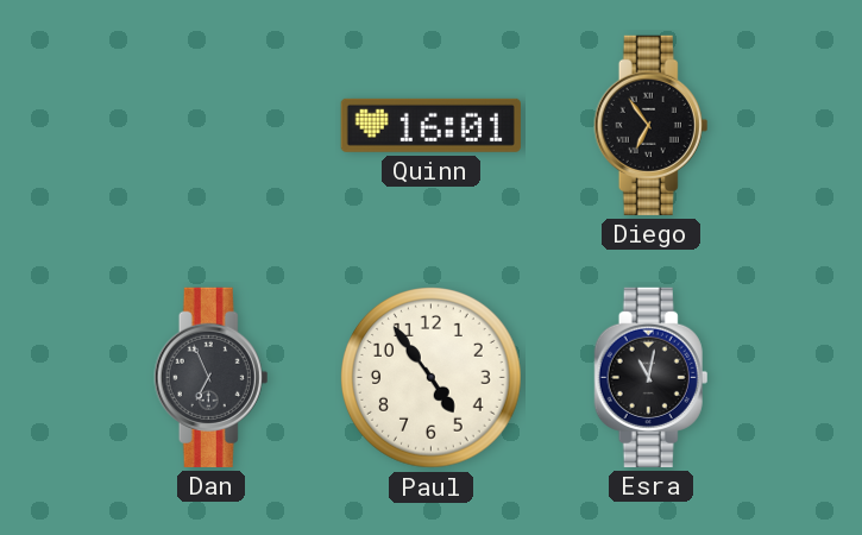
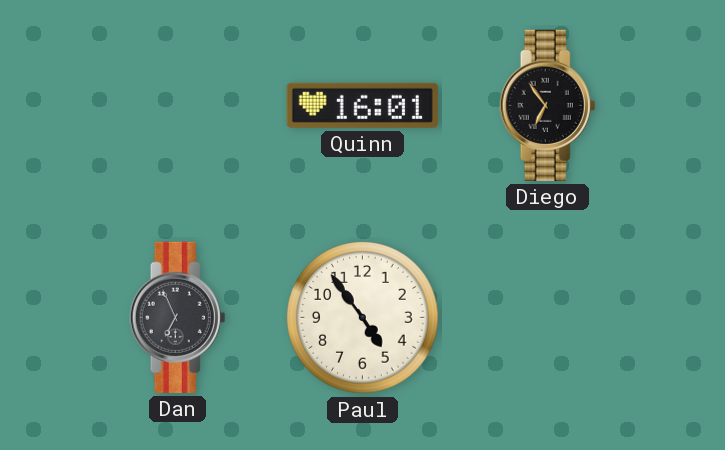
Esra: 11:02 -> none (652, 377)
